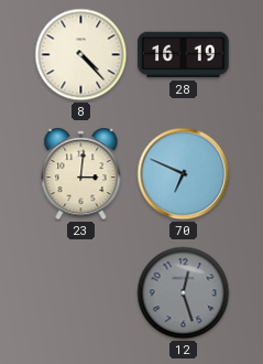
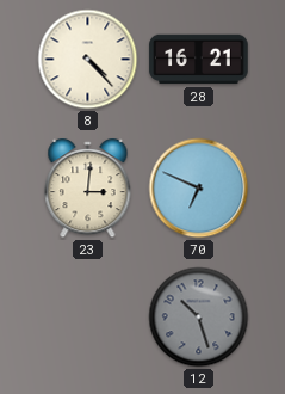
28: 16:19 -> 16:21 (199, 60)
12: 12:27 -> 10:27 (199, 318)
